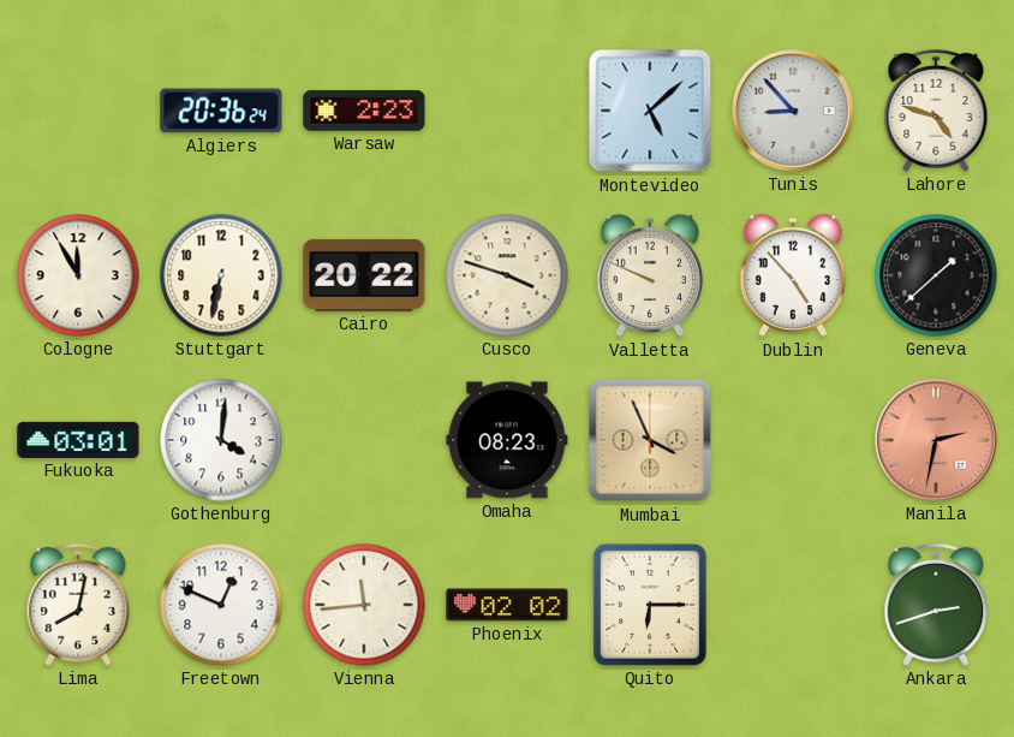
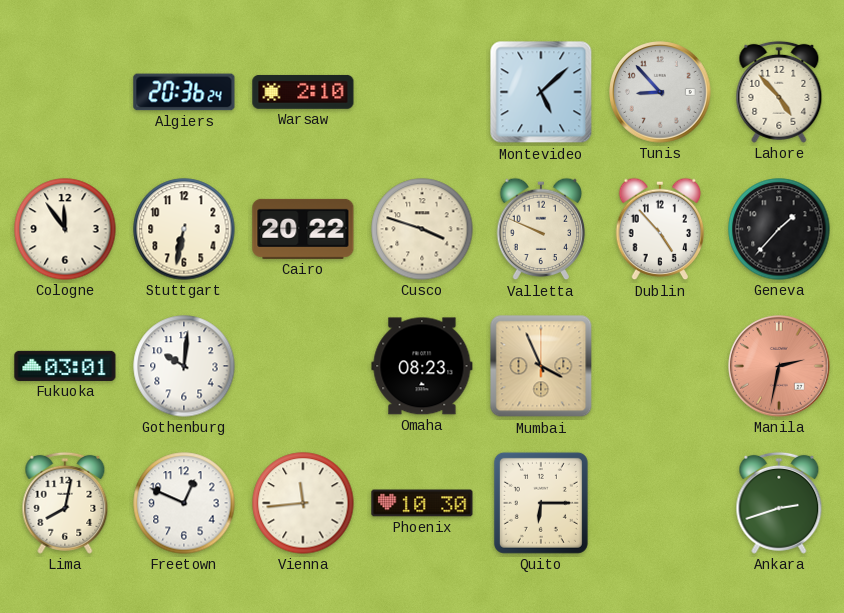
Warsaw: 2:23 -> 2:10 (303, 92)
Lahore: 4:48 -> 4:53 (779, 92)
Cologne: 11:55 -> 11:54 (65, 229)
Geneva: 1:38 -> 1:37 (779, 229)
Gothenburg: 4:01 -> 10:01 (184, 366)
Phoenix: 02:02 -> 10:30 (422, 503)
